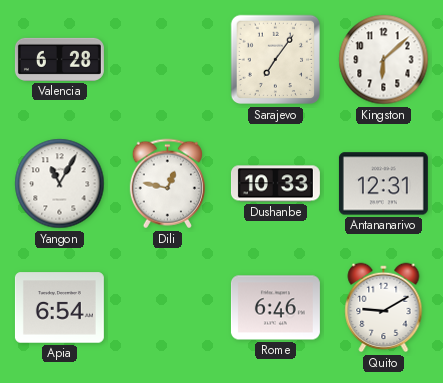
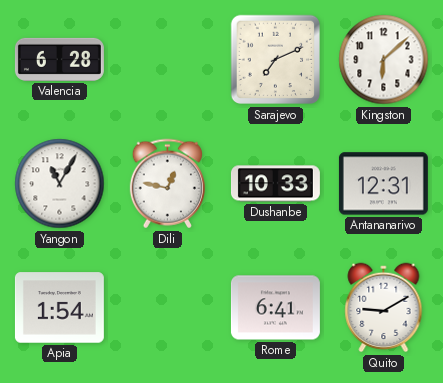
Sarajevo: 7:06 -> 7:11 (276, 60)
Apia: 6:54 -> 1:54 (59, 308)
Rome: 6:46 -> 6:41 (275, 308)
